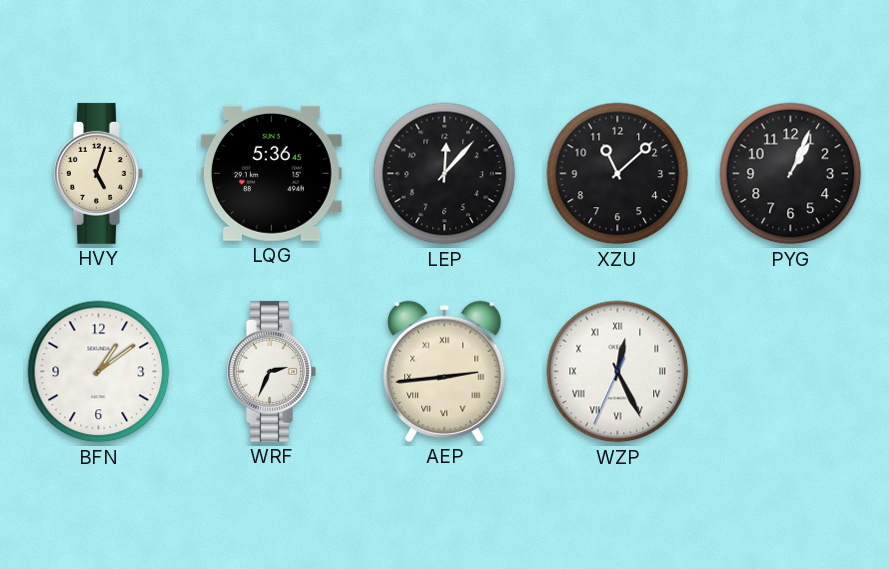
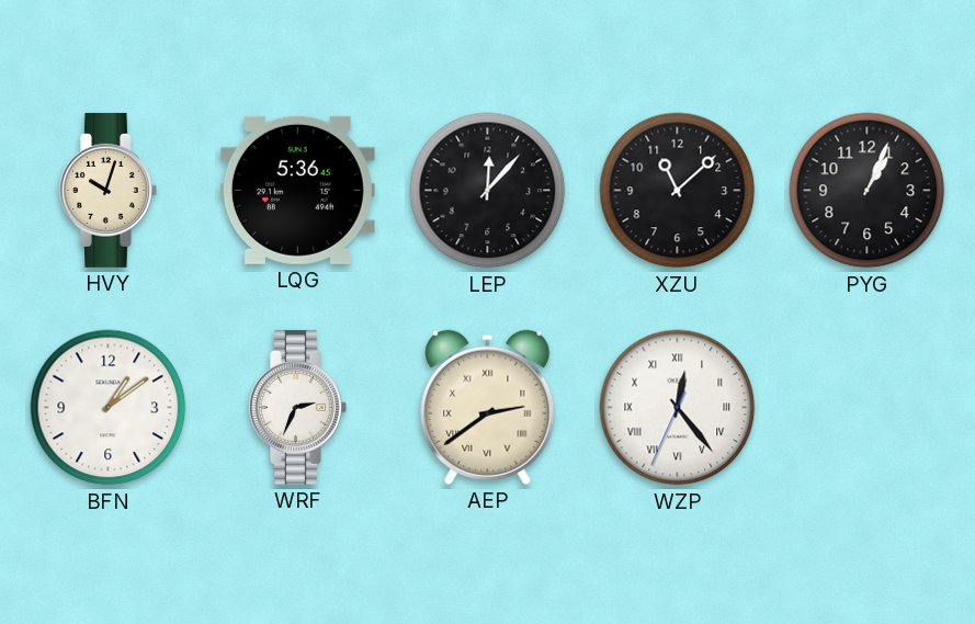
HVY: 5:03 -> 10:03 (109, 190)
AEP: 2:44 -> 2:39 (488, 407)
WZP: 12:25 -> 12:23 (678, 408)
